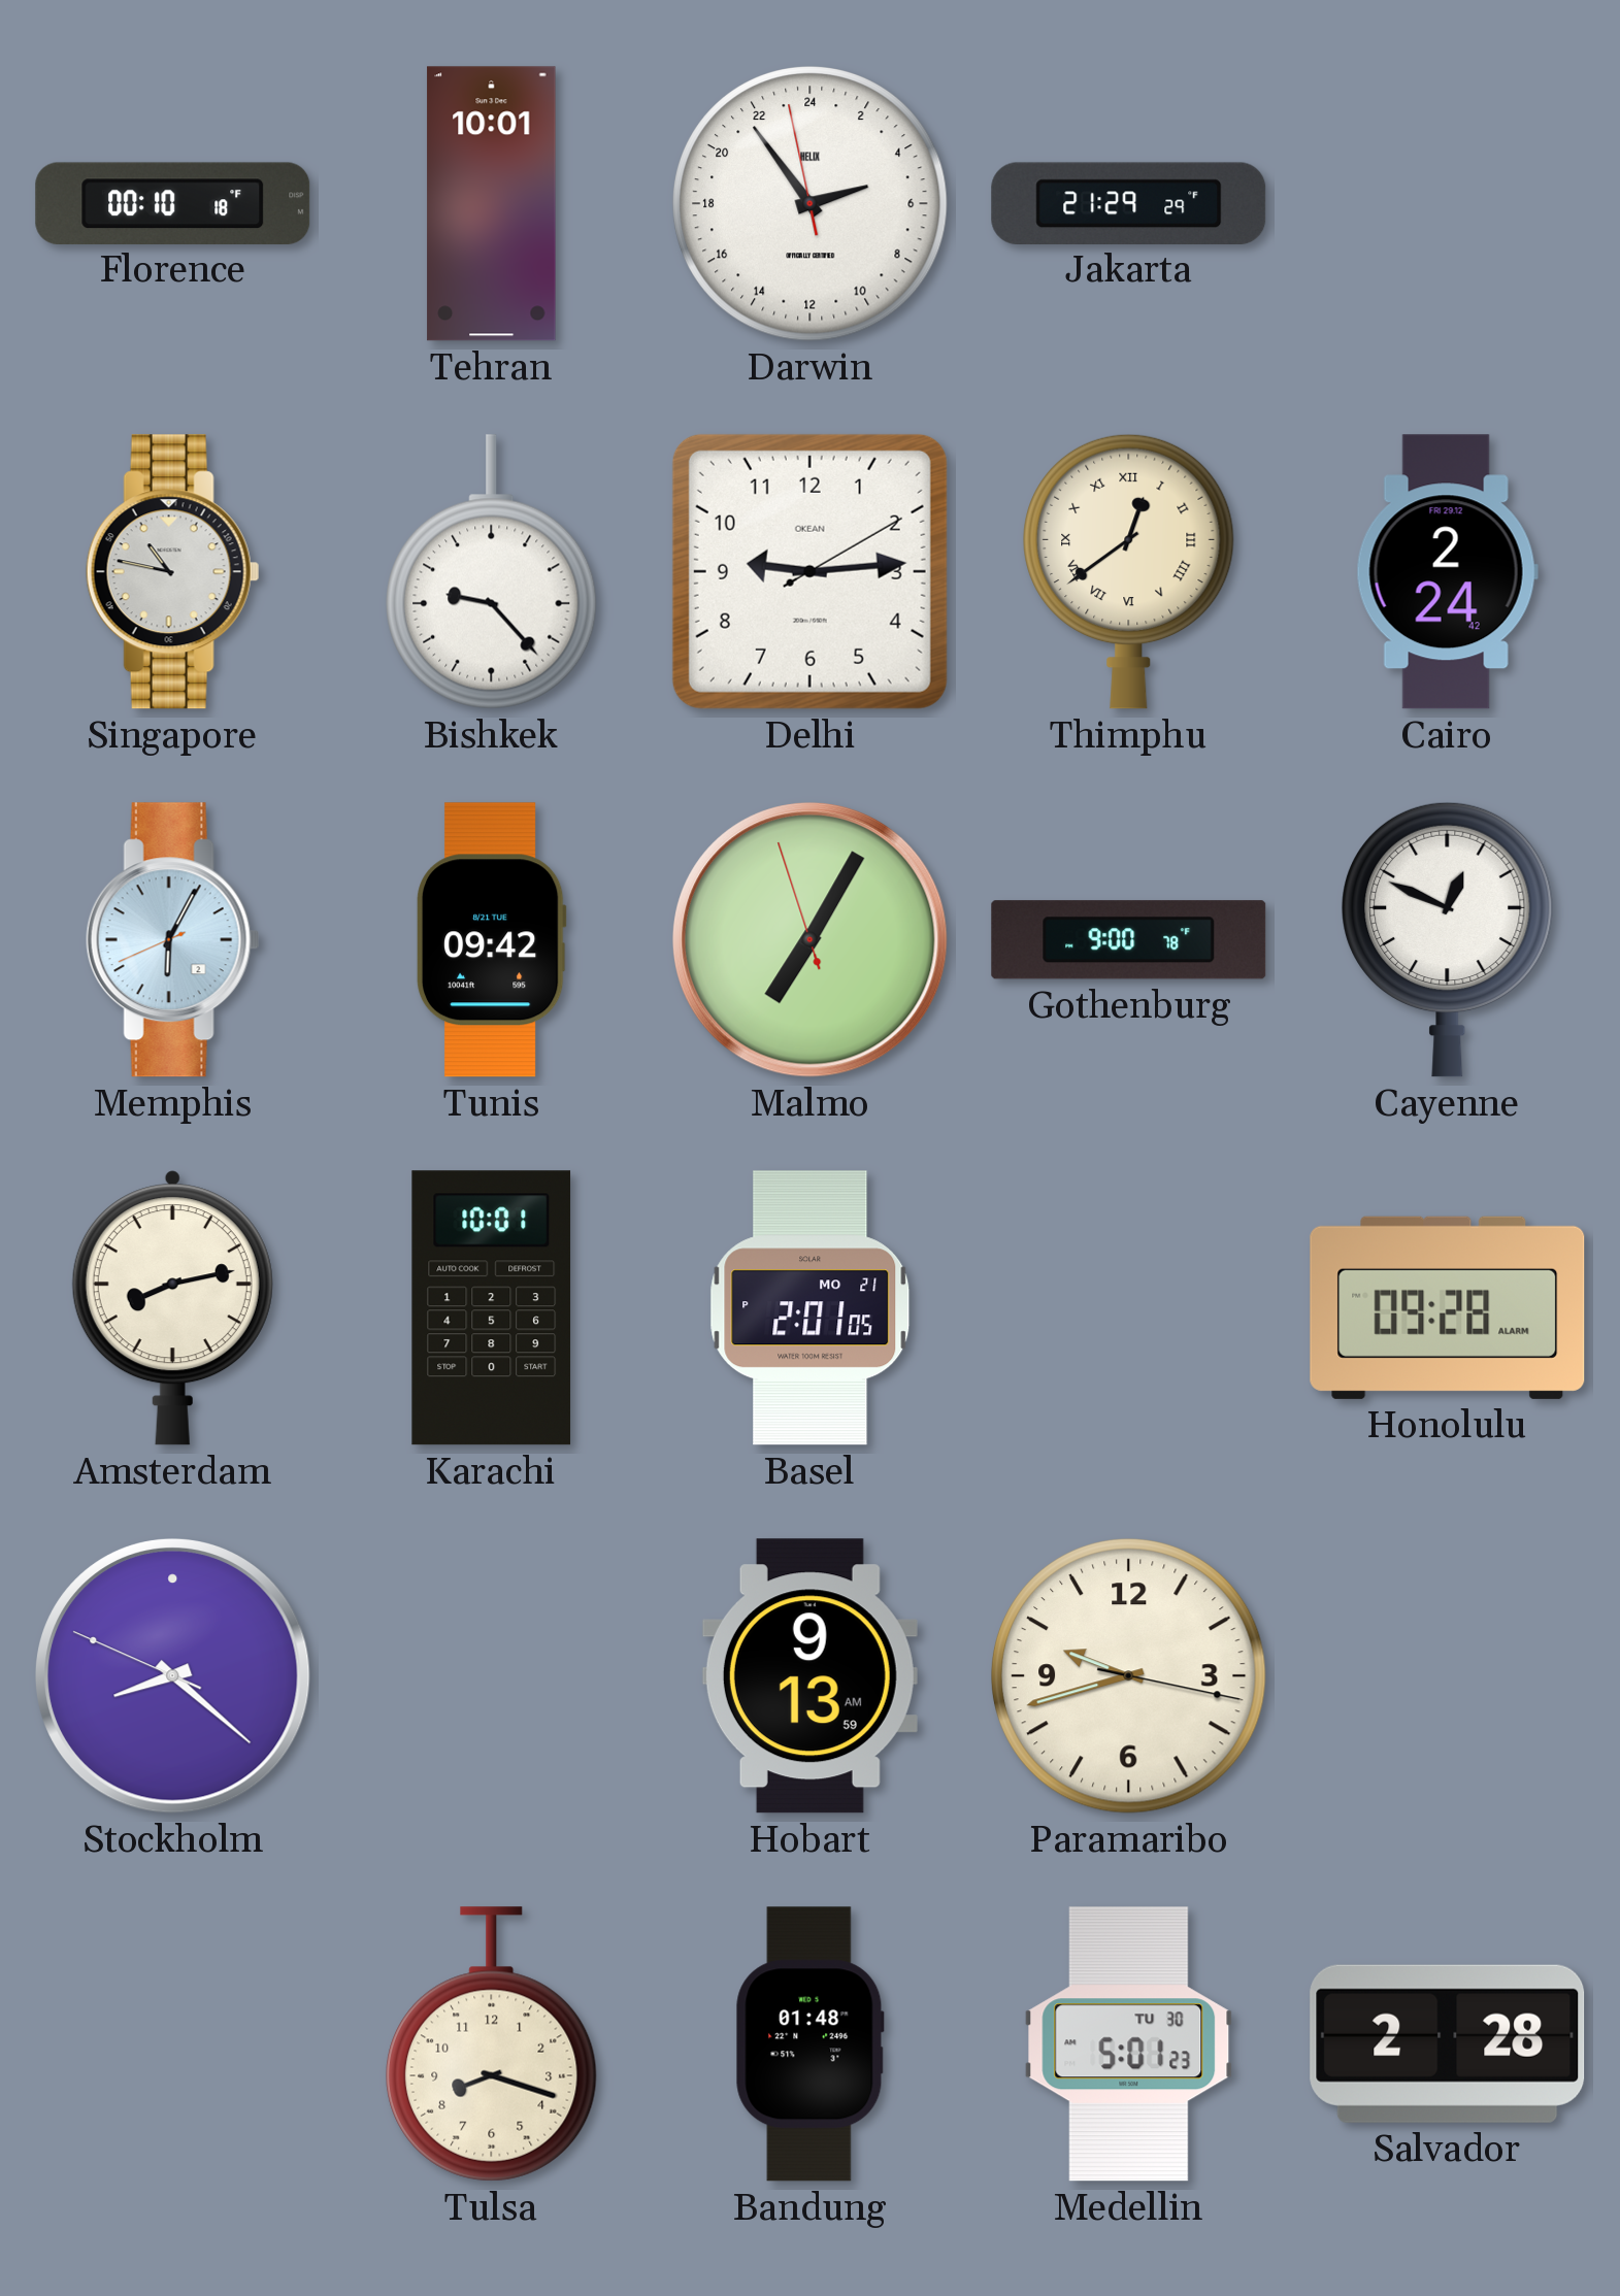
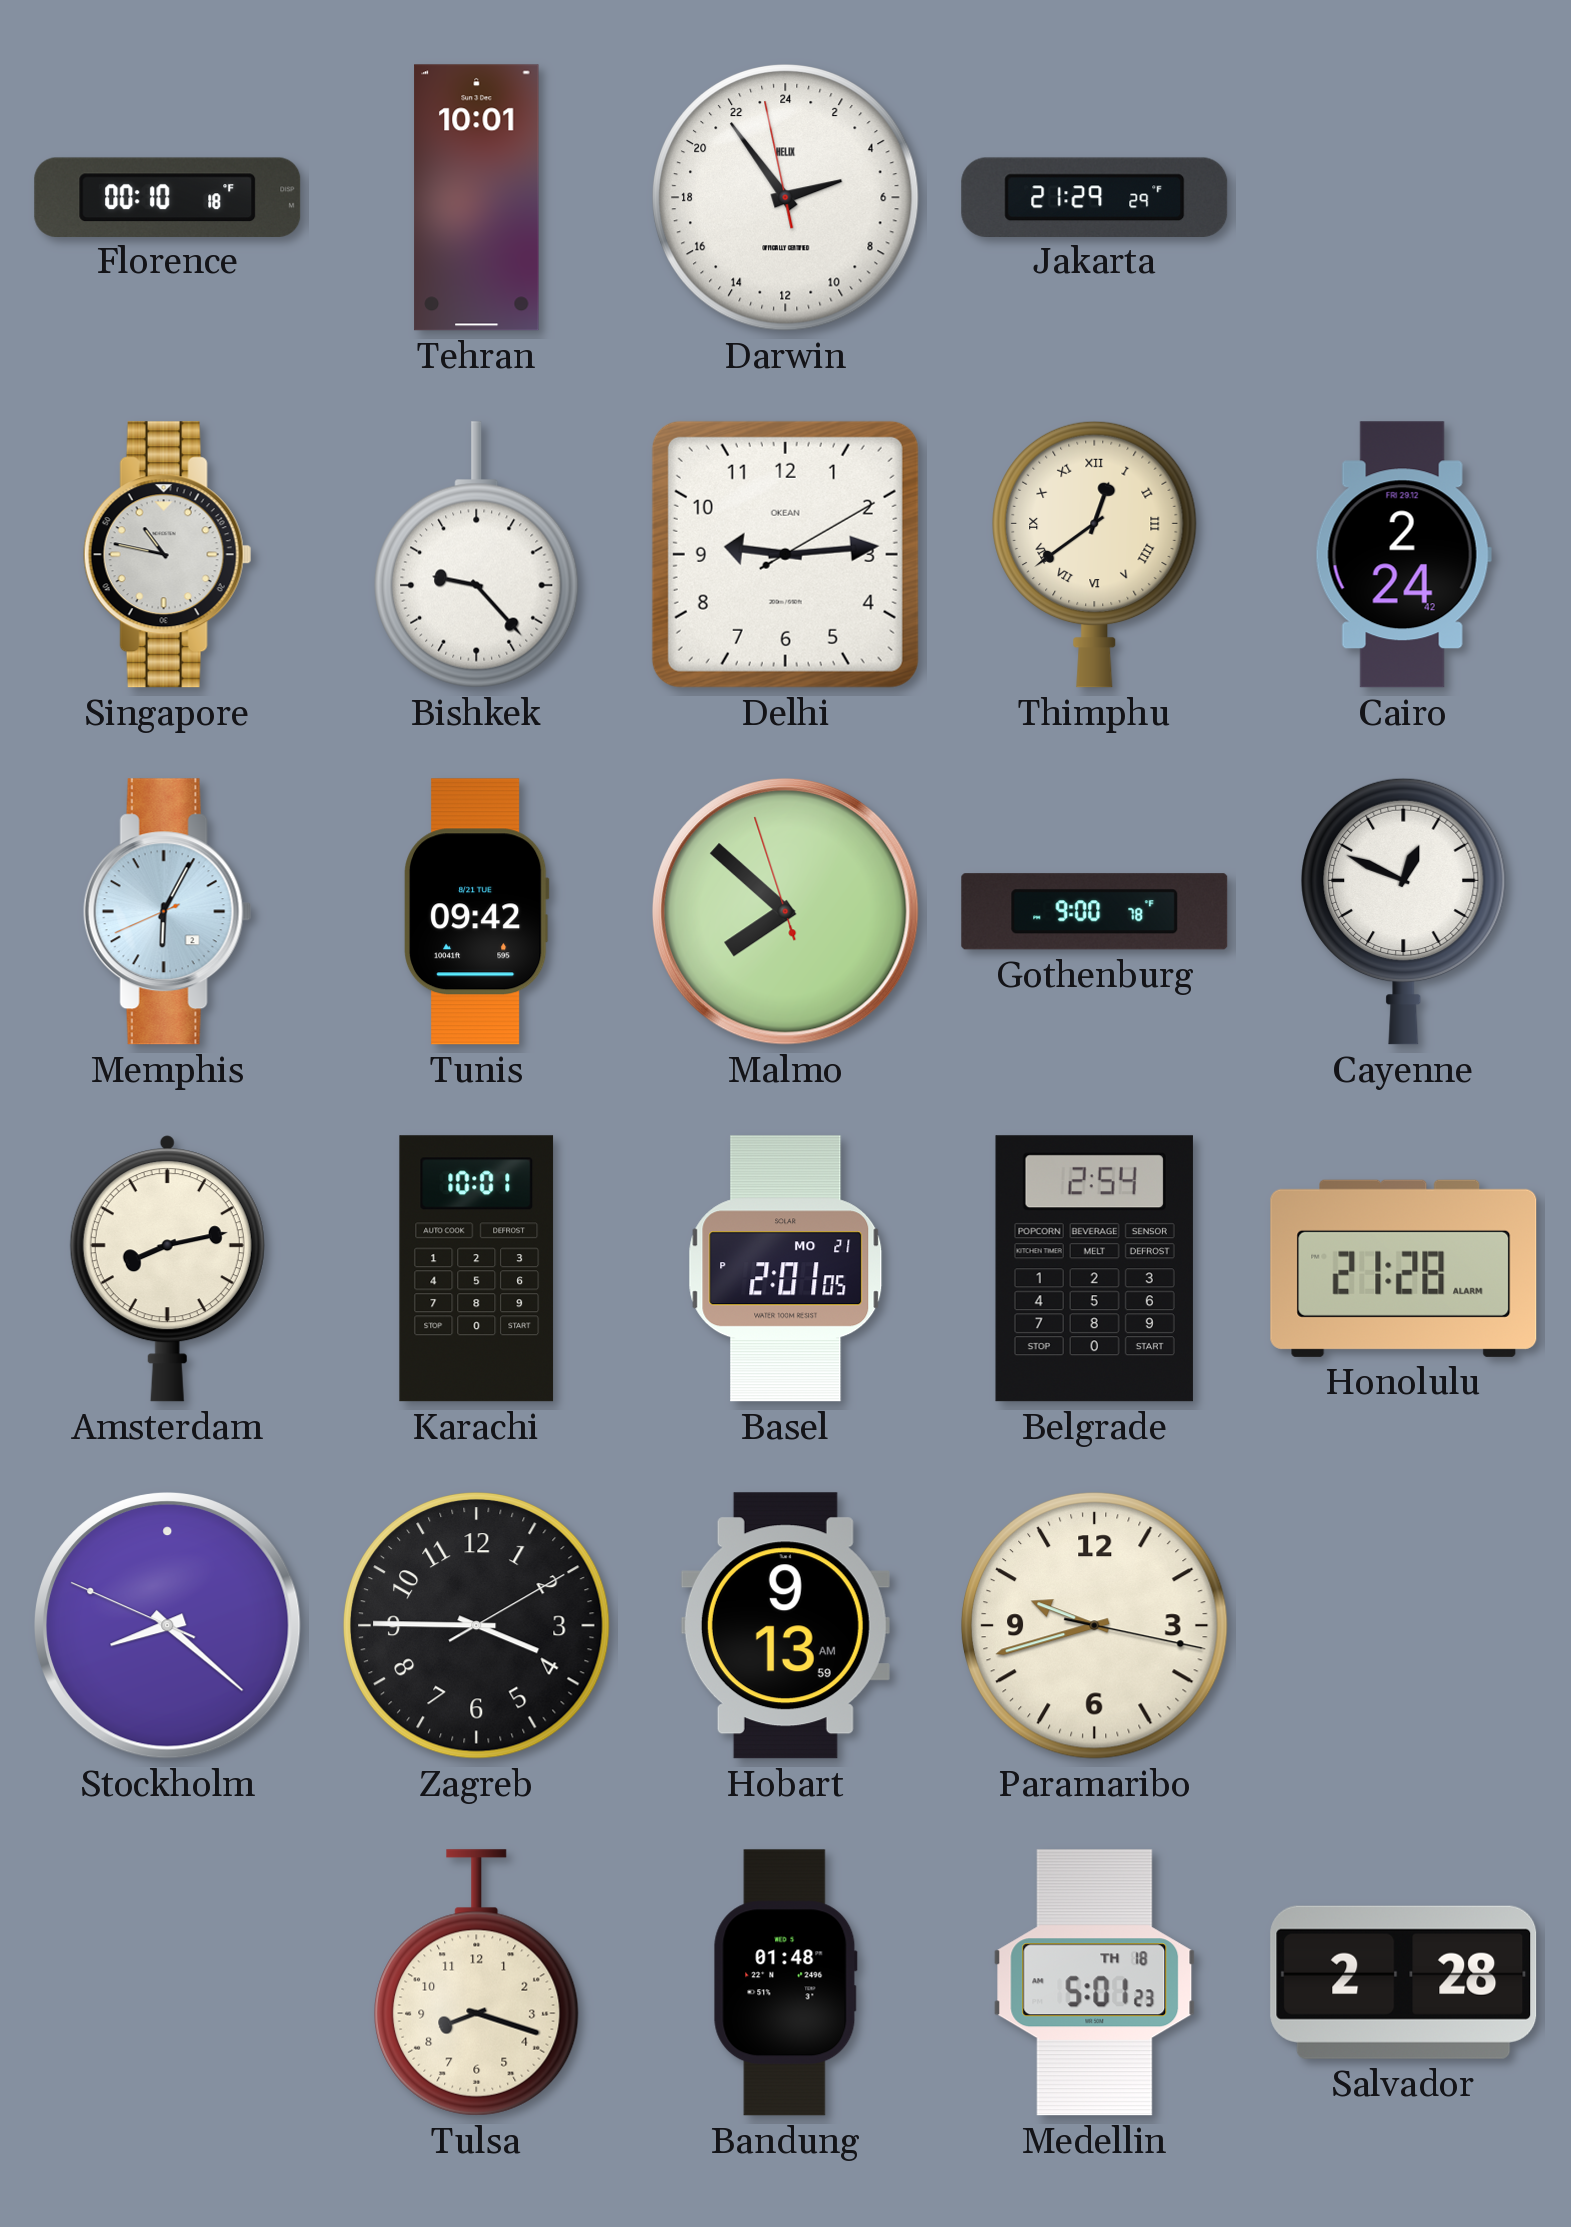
Malmo: 7:04 -> 7:51 (786, 912)
Belgrade: none -> 2:54 (1094, 1269)
Honolulu: 09:28 -> 21:28 (1404, 1268)
Zagreb: none -> 3:45 (477, 1626)
Medellin date: TU 30 -> TH 18 (1095, 1983)
